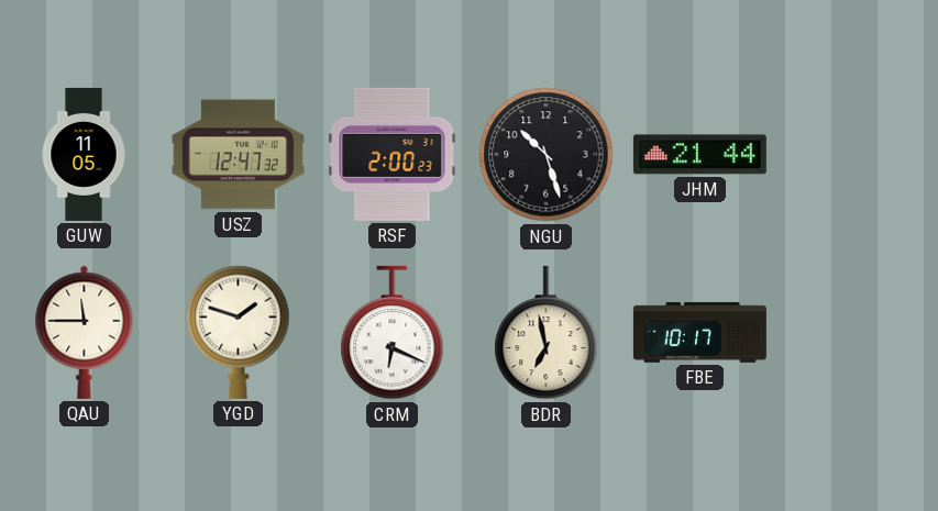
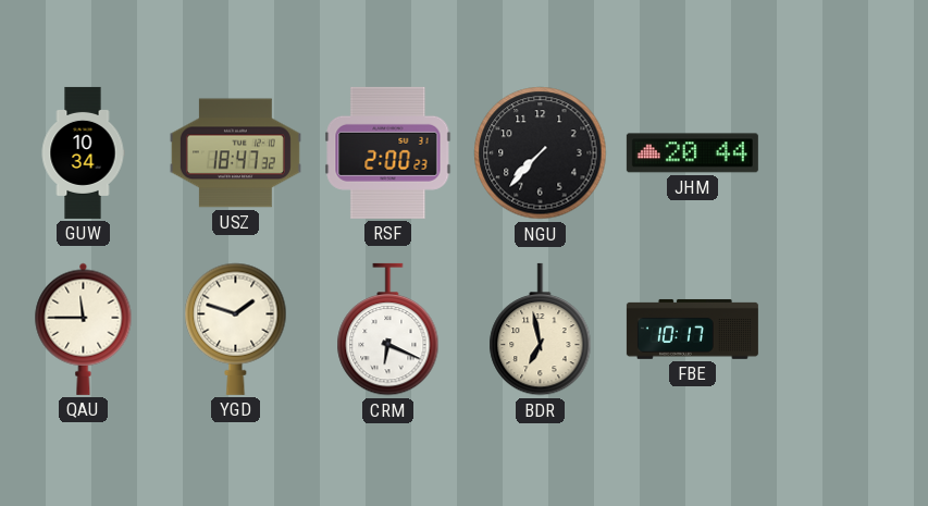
GUW: 11:05 -> 10:34 (83, 152)
USZ: 12:47 -> 18:47 (235, 153)
NGU: 10:27 -> 7:37 (541, 153)
JHM: 21:44 -> 20:44 (692, 153)
